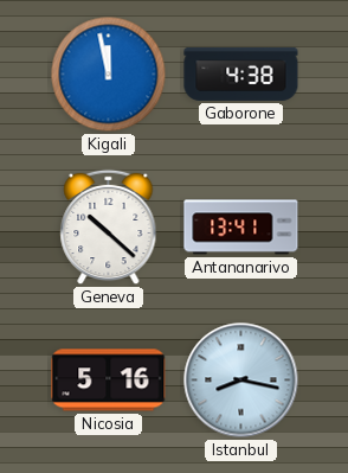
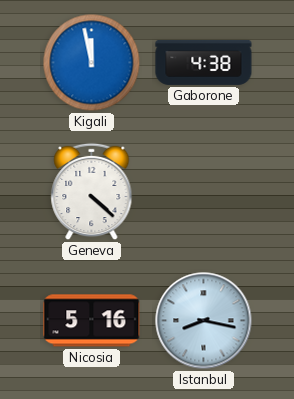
Geneva: 10:22 -> 4:22 (92, 192)
Antananarivo: 13:41 -> none (241, 228)
